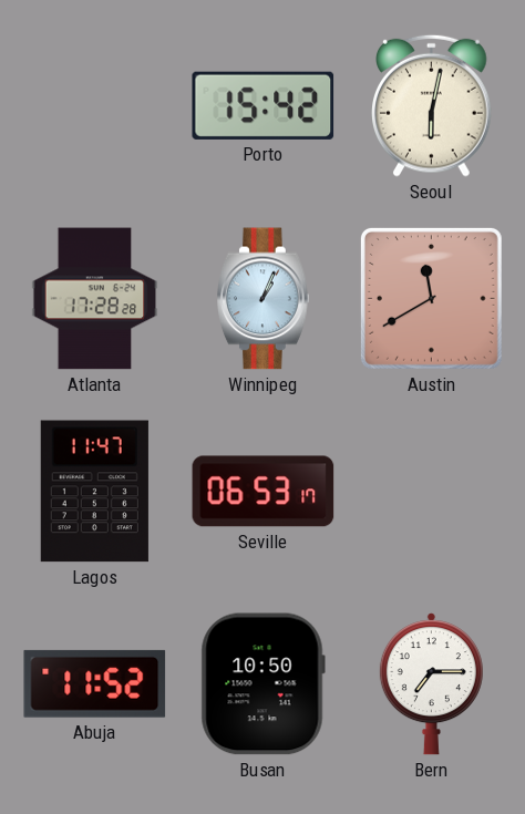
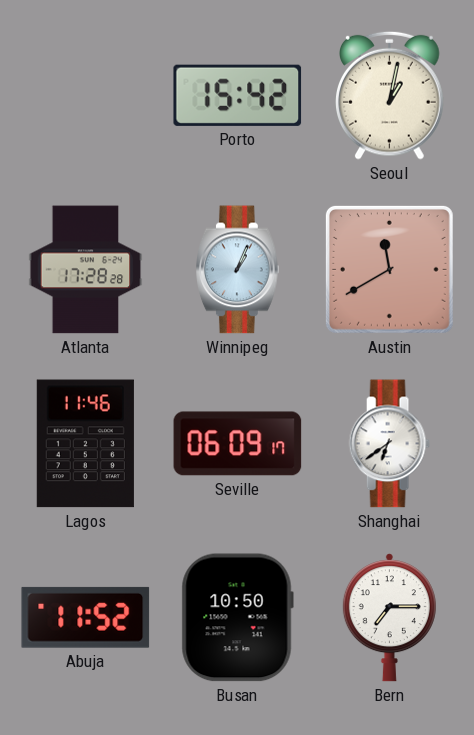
Seoul: 6:02 -> 1:02 (390, 95)
Lagos: 11:47 -> 11:46 (85, 444)
Seville: 06:53 -> 06:09 (238, 444)
Shanghai: none -> 6:39 (389, 444)
